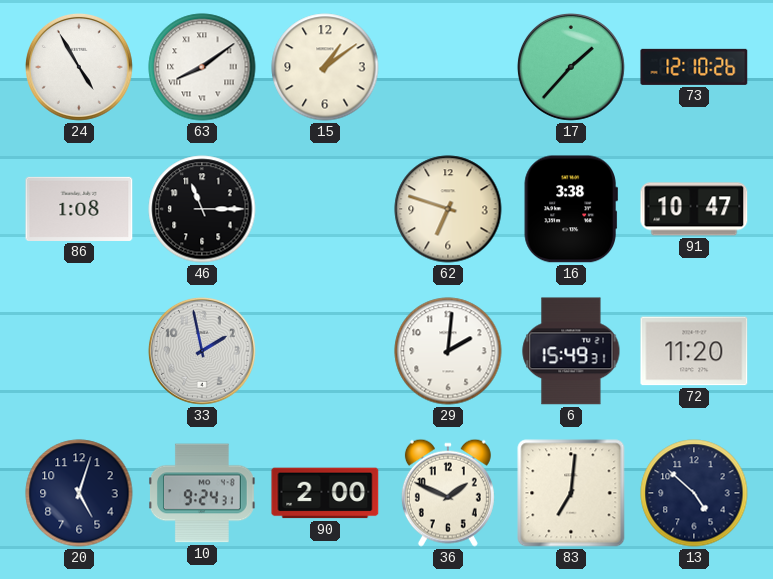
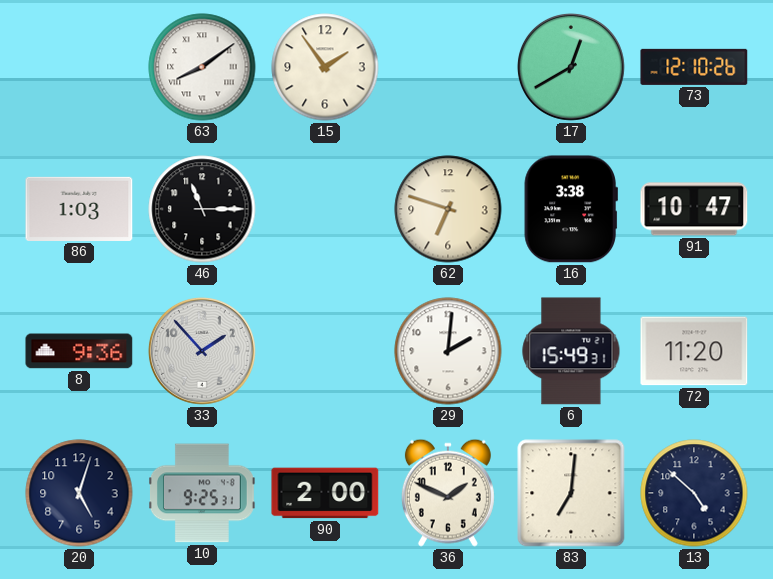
24: 4:55 -> none (79, 67)
15: 1:09 -> 1:54 (325, 67)
17: 1:37 -> 12:40 (571, 67)
86: 1:08 -> 1:03 (79, 209)
8: none -> 9:36 (79, 351)
33: 1:58 -> 1:53 (202, 351)
10: 9:24 -> 9:25 (203, 493)
